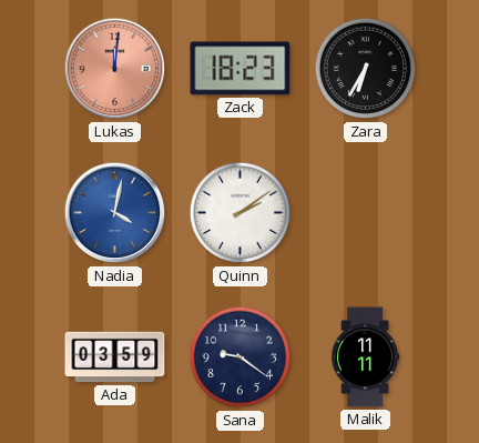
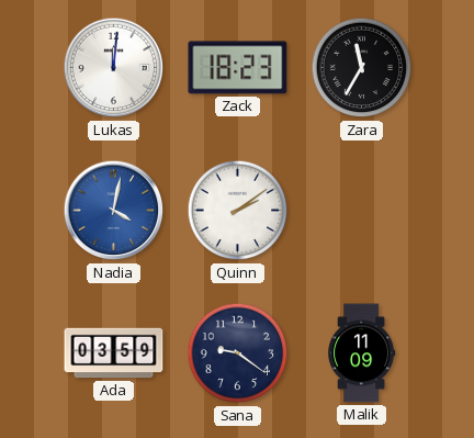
Lukas dial: salmon -> white (114, 68)
Zara: 6:35 -> 11:35 (362, 68)
Malik: 11:11 -> 11:09 (362, 353)
